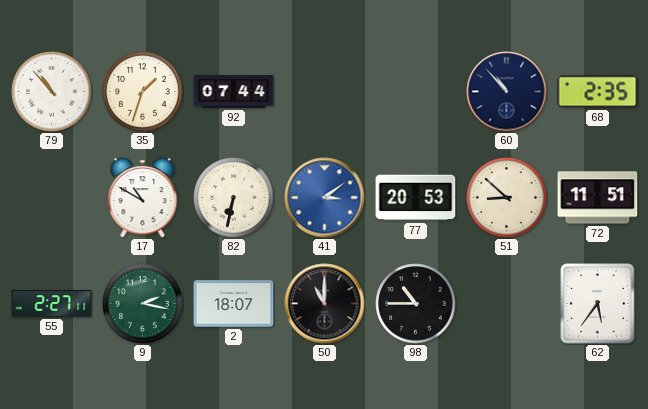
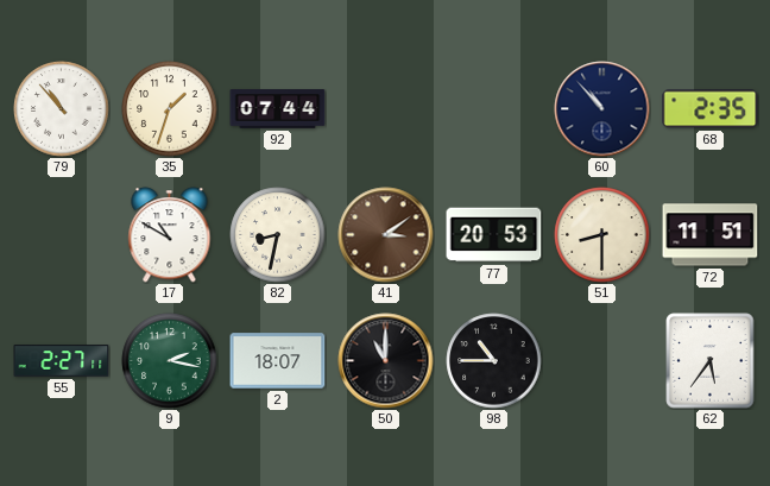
82: 6:32 -> 8:32 (278, 235)
41 dial: blue -> brown (386, 235)
51: 8:52 -> 8:30 (602, 235)
